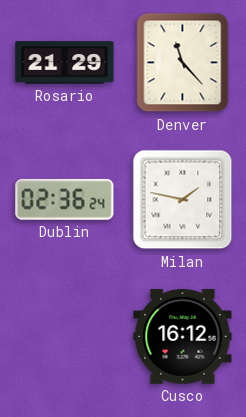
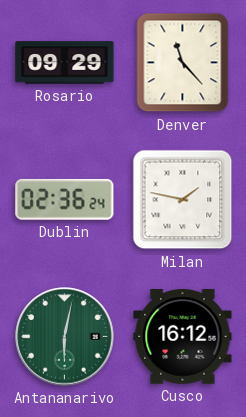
Rosario: 21:29 -> 09:29 (65, 63)
Antananarivo: none -> 6:02 (65, 337)
